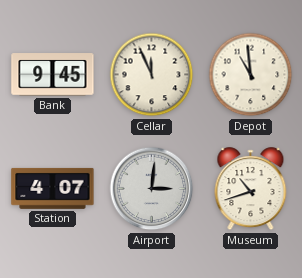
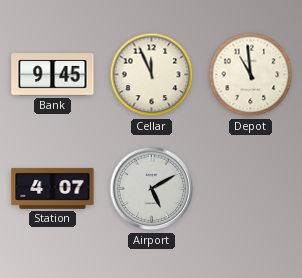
Airport: 3:01 -> 5:10 (152, 189)
Museum: 10:42 -> none (251, 189)
